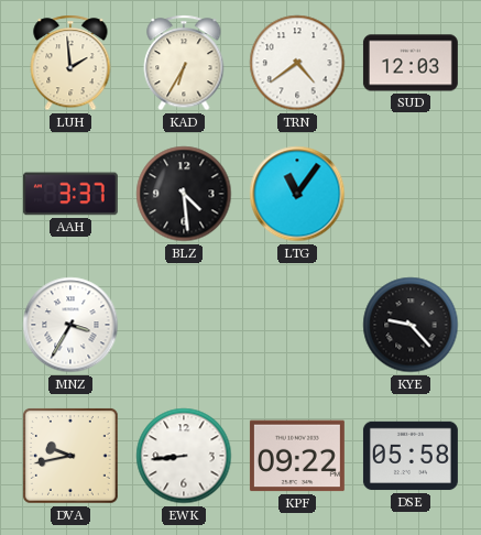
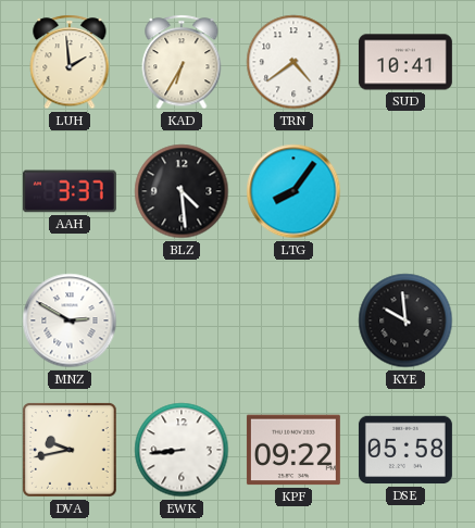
SUD: 12:03 -> 10:41 (405, 62)
LTG: 11:06 -> 8:06 (293, 191)
MNZ: 3:35 -> 2:50 (70, 320)
KYE: 9:23 -> 9:59 (405, 320)
